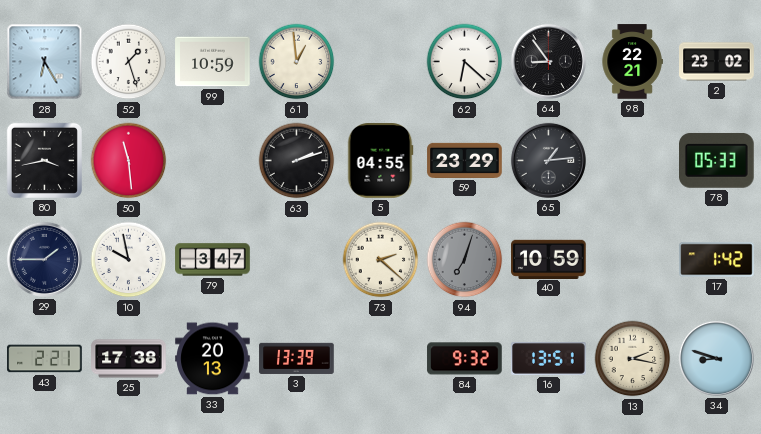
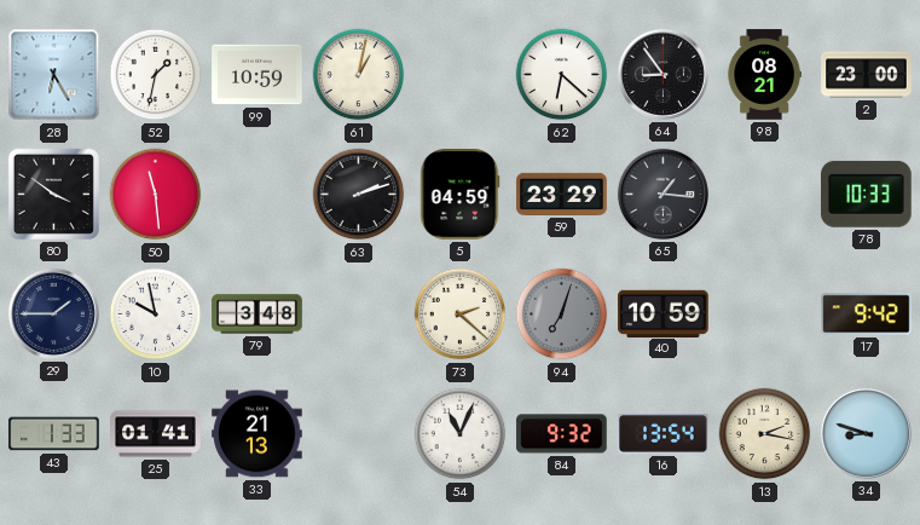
52: 1:27 -> 1:32 (156, 75)
61: 12:59 -> 1:02 (359, 75)
98: 22:21 -> 08:21 (764, 75)
2: 23:02 -> 23:00 (867, 75)
80: 3:43 -> 3:51 (53, 194)
5: 04:55 -> 04:59 (459, 195)
65: 1:14 -> 1:16 (662, 194)
78: 05:33 -> 10:33 (867, 194)
79: 3:47 -> 3:48 (258, 315)
17: 1:42 -> 9:42 (867, 315)
43: 2:21 -> 1:33 (54, 434)
25: 17:38 -> 01:41 (156, 434)
33: 20:13 -> 21:13 (258, 434)
3: 13:39 -> none (297, 358)
54: none -> 11:04 (461, 434)
16: 13:51 -> 13:54 (664, 434)
